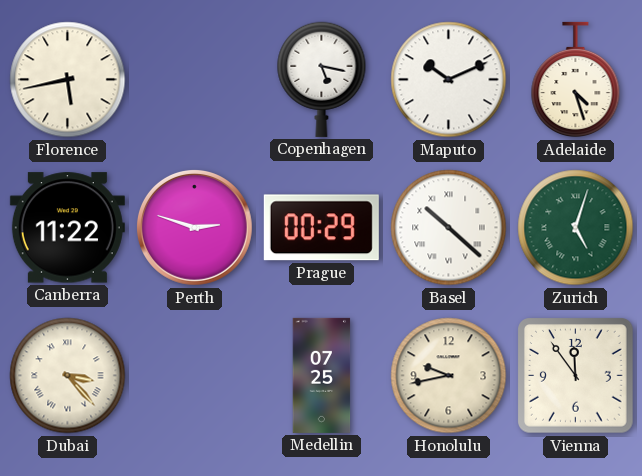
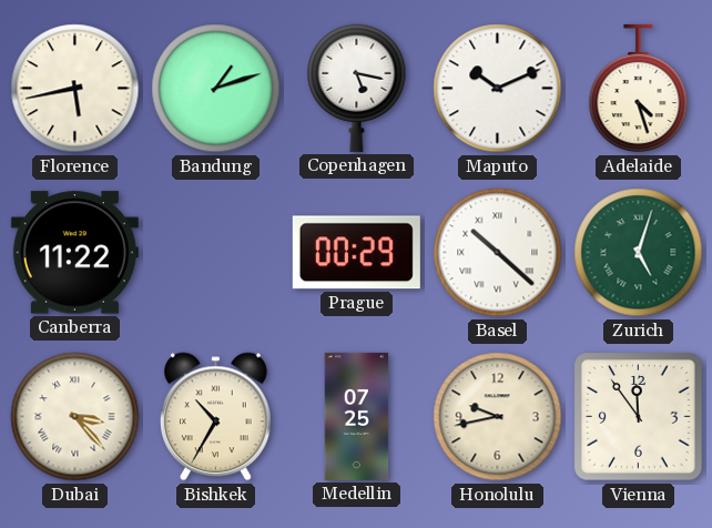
Bandung: none -> 1:12 (216, 89)
Perth: 2:48 -> none (194, 227)
Bishkek: none -> 10:35 (215, 417)
